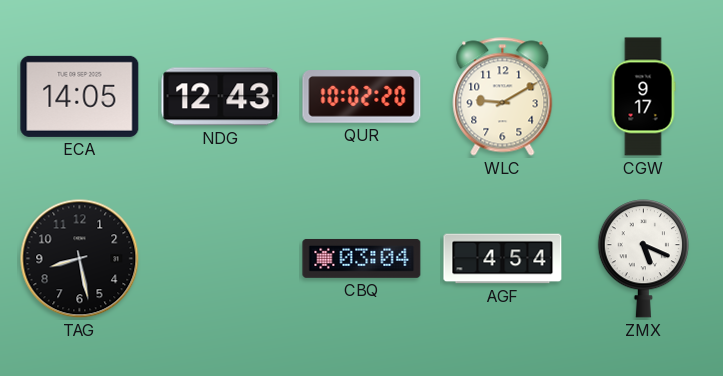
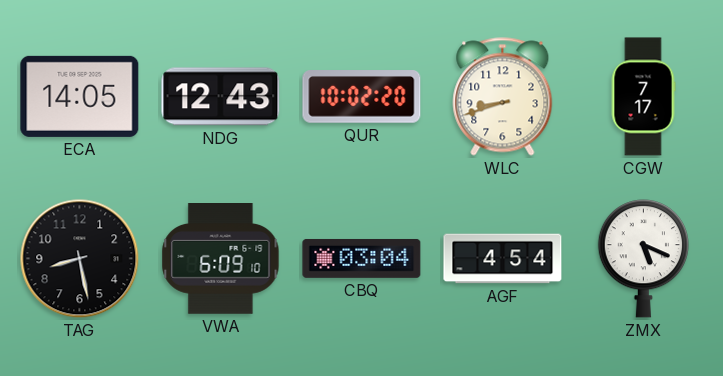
WLC: 9:10 -> 8:42 (503, 97)
CGW: 9:17 -> 7:17 (643, 97)
VWA: none -> 6:09 (221, 259)
